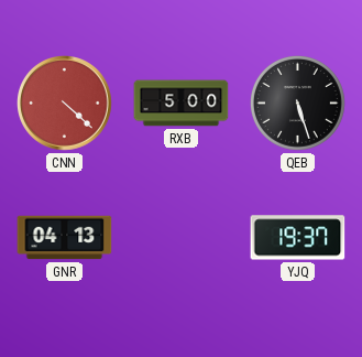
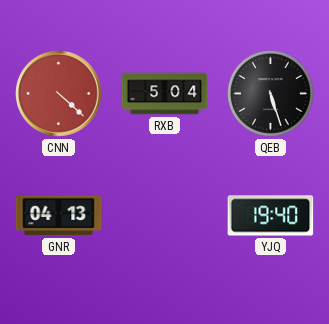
RXB: 5:00 -> 5:04 (165, 94)
YJQ: 19:37 -> 19:40 (271, 216)
